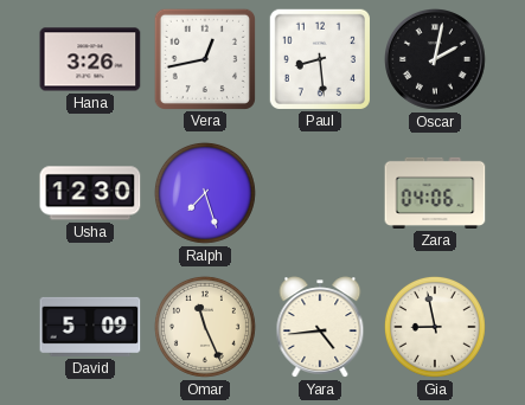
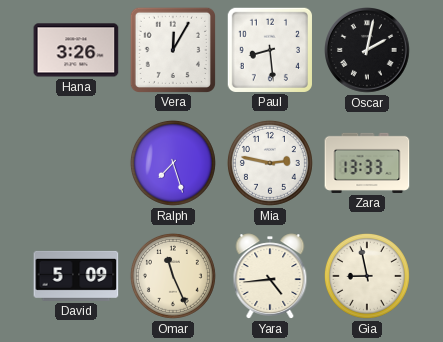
Vera: 12:43 -> 12:05 (172, 49)
Usha: 12:30 -> none (90, 193)
Mia: none -> 2:47 (270, 163)
Zara: 04:06 -> 13:33 (367, 163)
